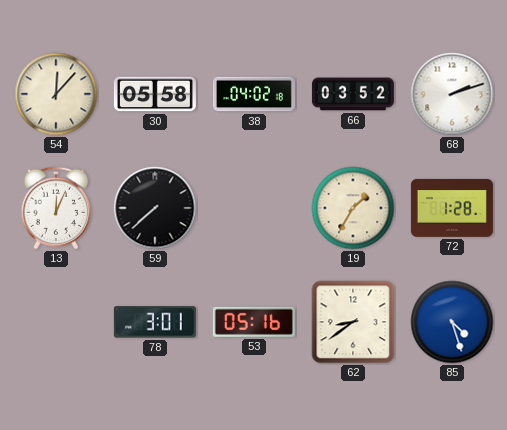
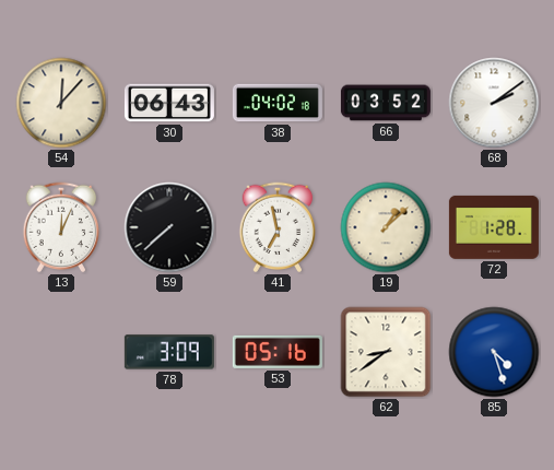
30: 05:58 -> 06:43 (169, 103)
68: 2:12 -> 2:09 (494, 103)
41: none -> 6:58 (278, 227)
19: 1:35 -> 1:08 (386, 227)
78: 3:01 -> 3:09 (169, 352)
